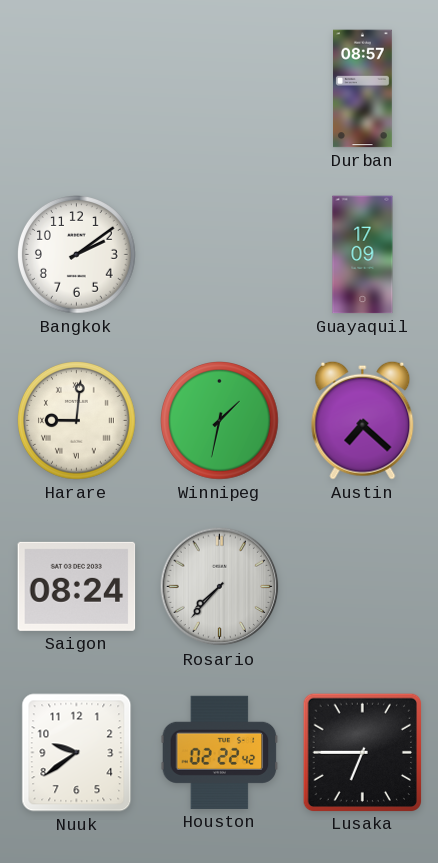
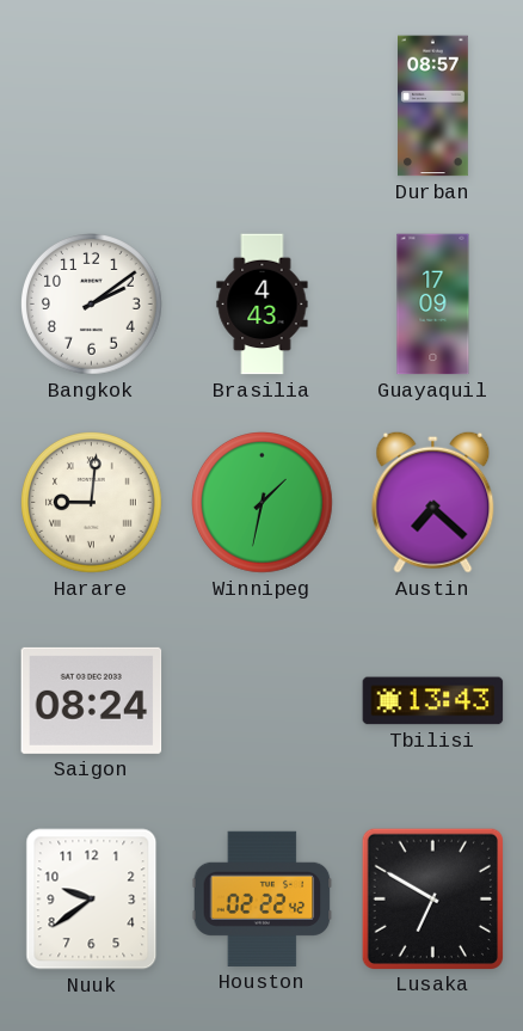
Brasilia: none -> 4:43 (263, 305)
Rosario: 7:37 -> none (220, 587)
Tbilisi: none -> 13:43 (433, 701)
Lusaka: 6:45 -> 6:50 (432, 898)
